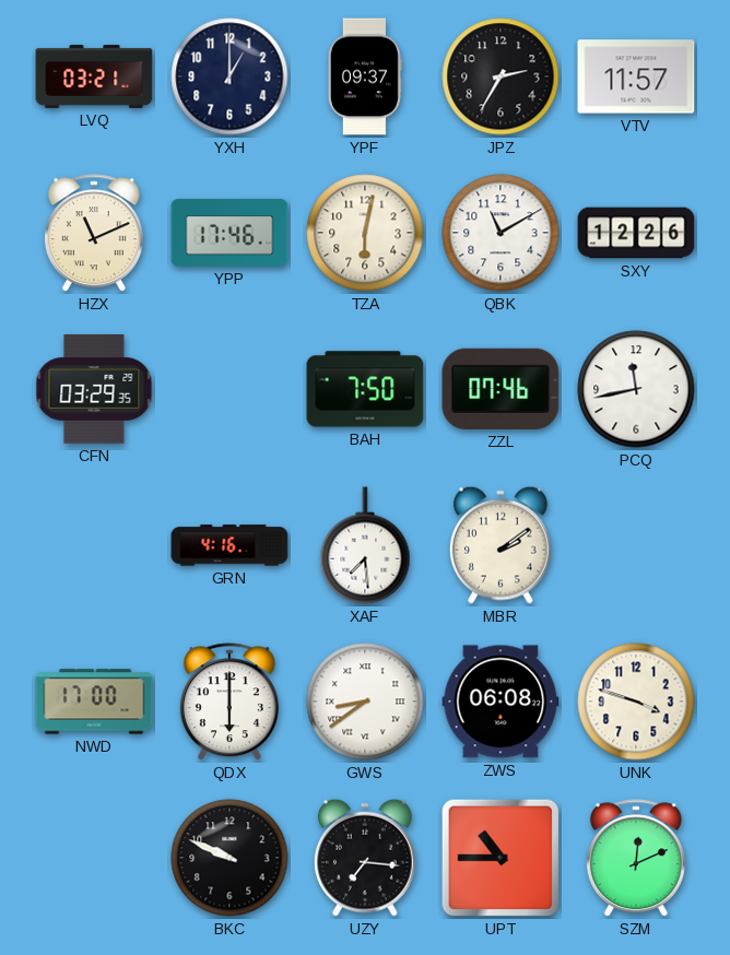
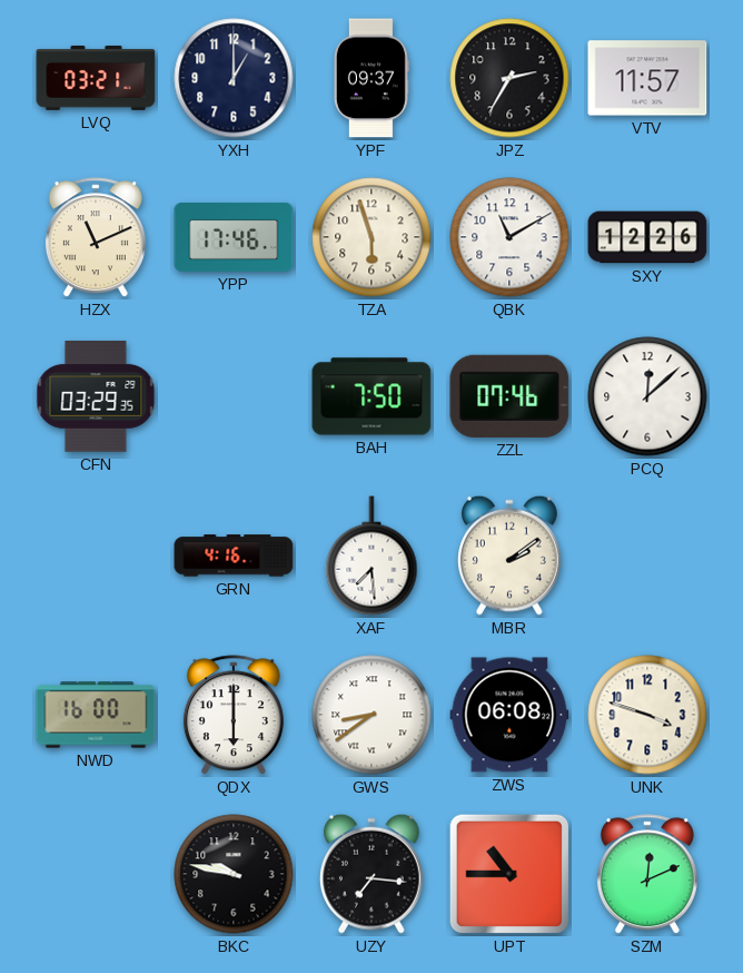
TZA: 6:02 -> 5:57 (371, 237)
PCQ: 11:43 -> 12:08 (647, 396)
NWD: 17:00 -> 16:00 (96, 715)
BKC: 9:49 -> 9:47 (234, 874)
